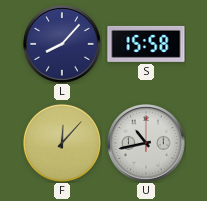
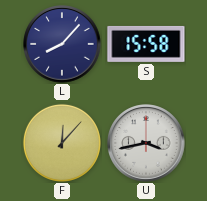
U: 10:43 -> 3:43 (146, 143)
